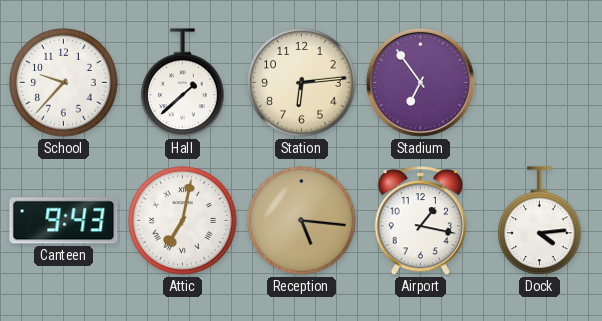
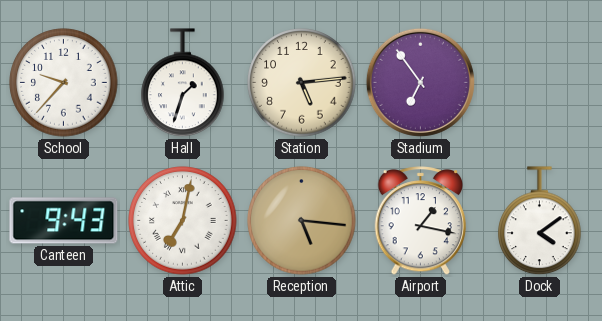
Hall: 1:38 -> 1:33 (183, 83)
Station: 6:14 -> 5:14 (302, 83)
Dock: 4:14 -> 4:09 (540, 221)
